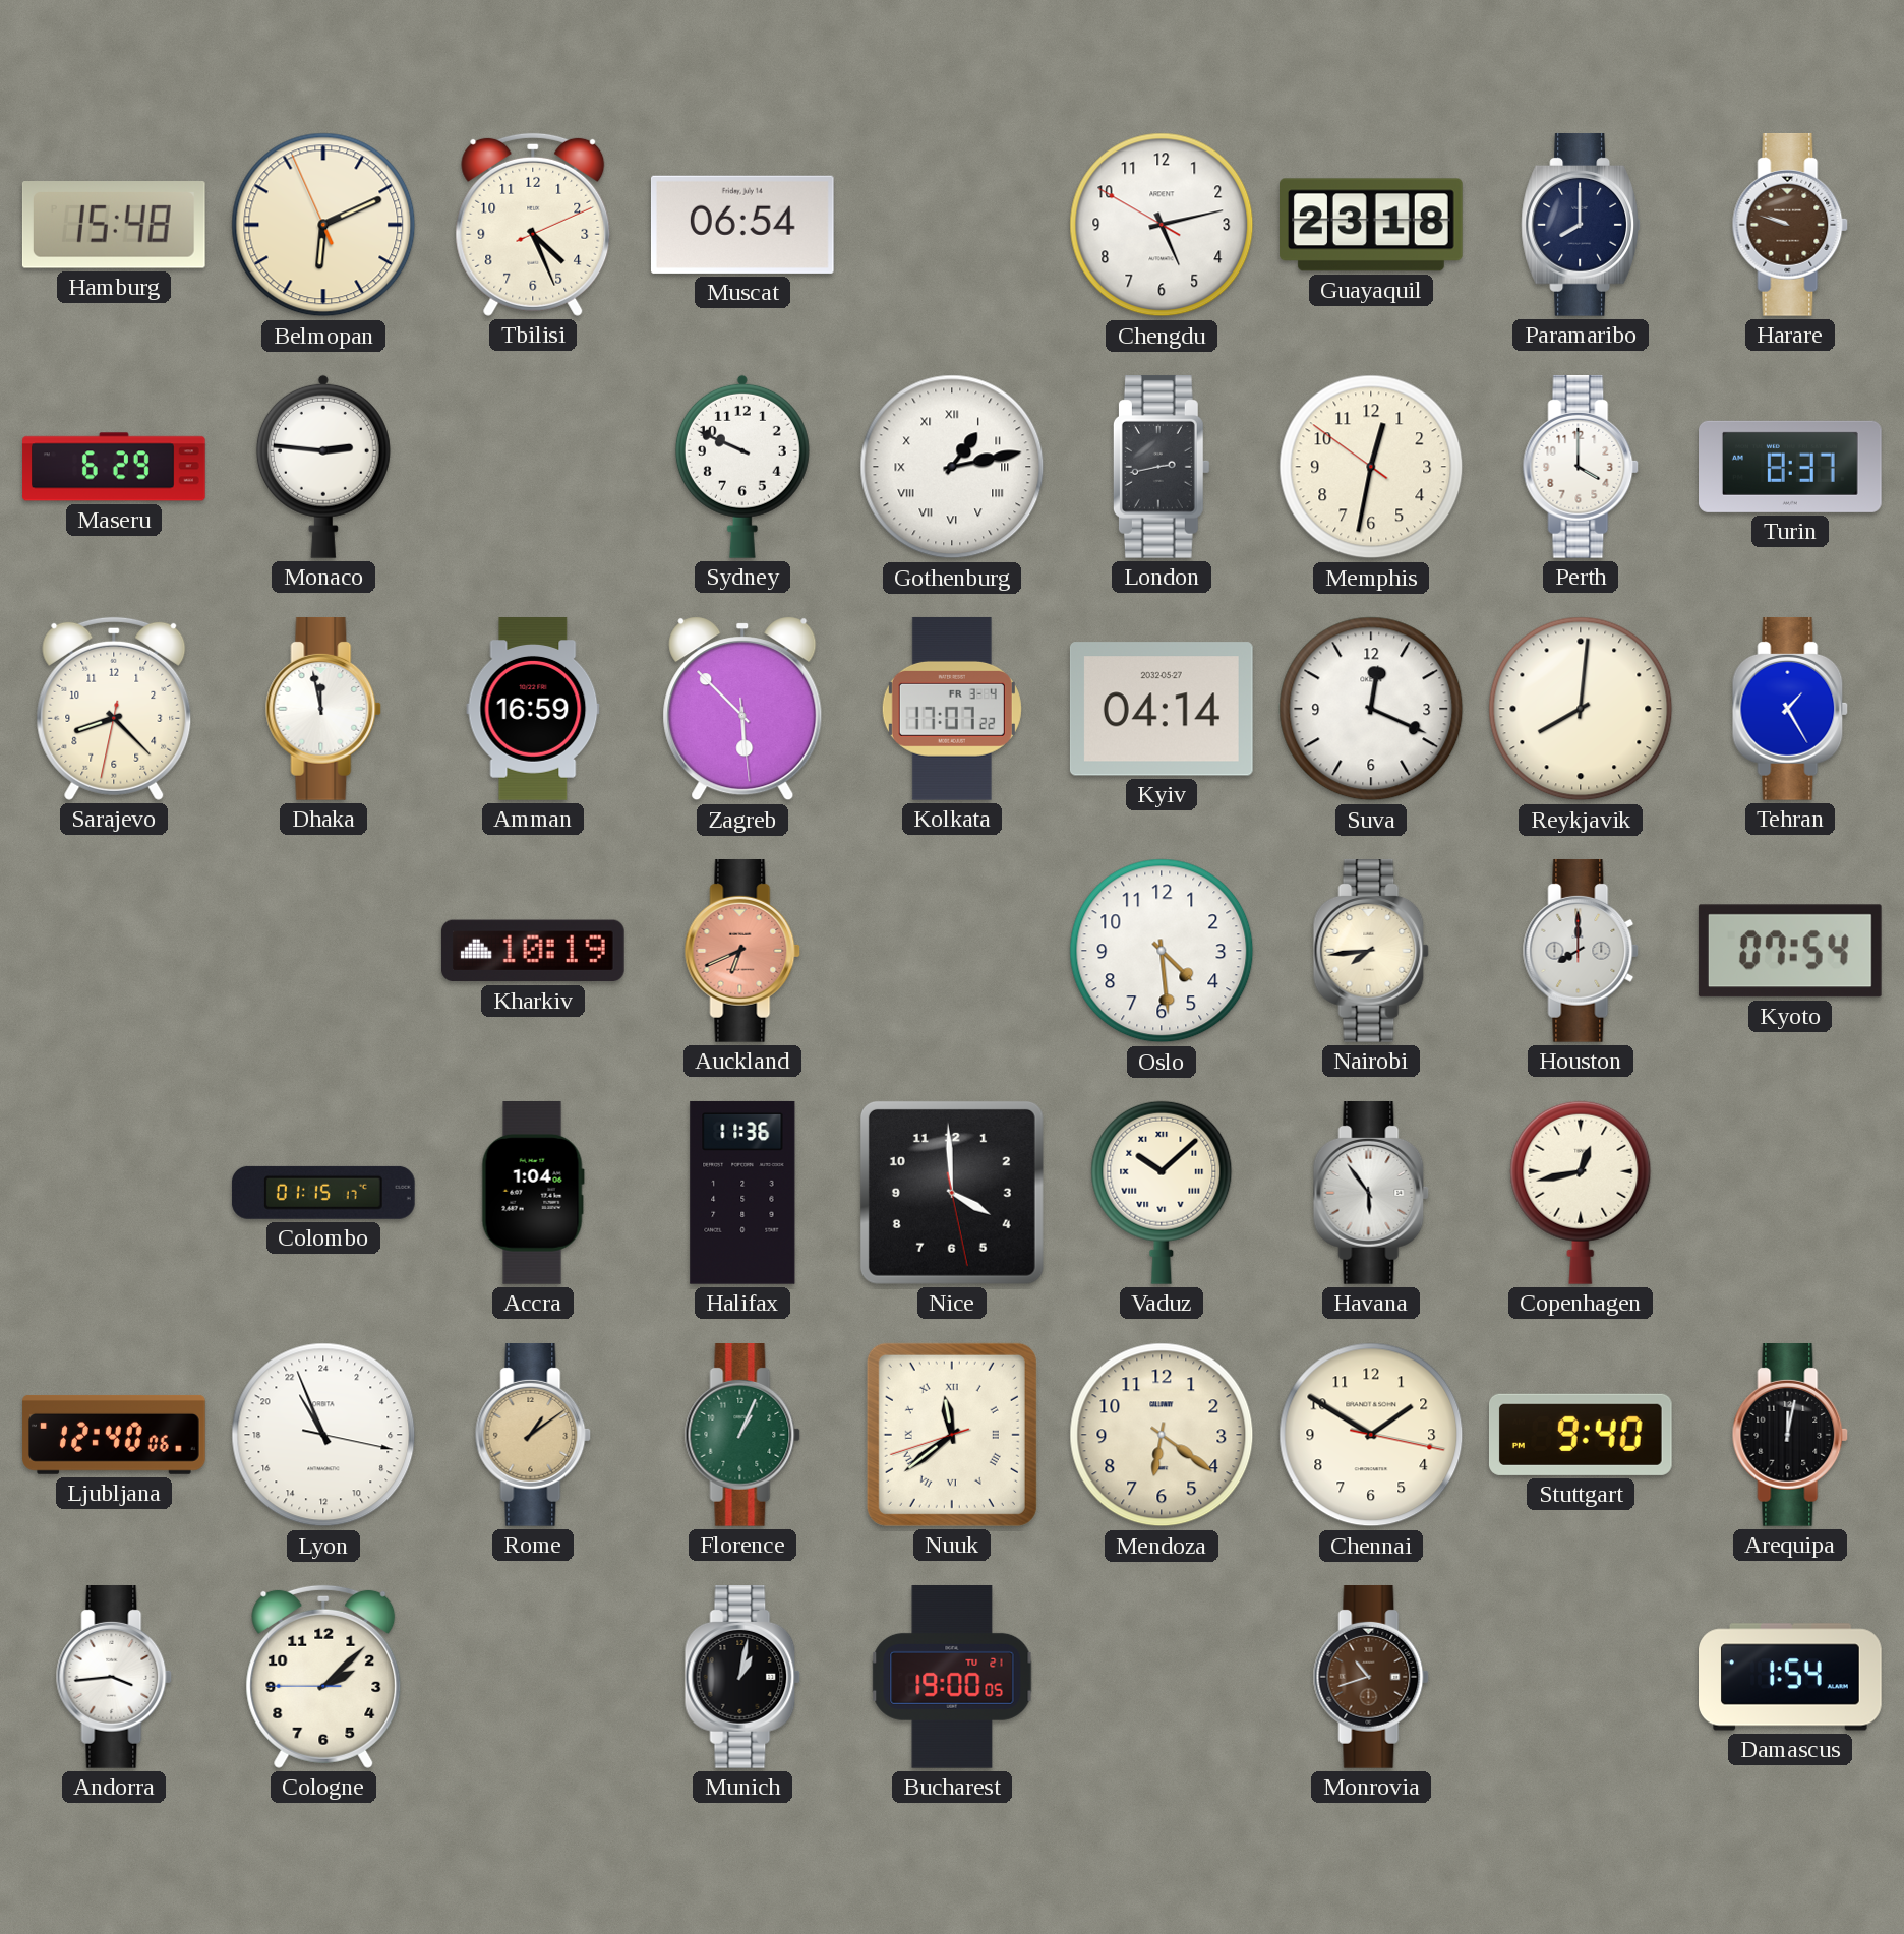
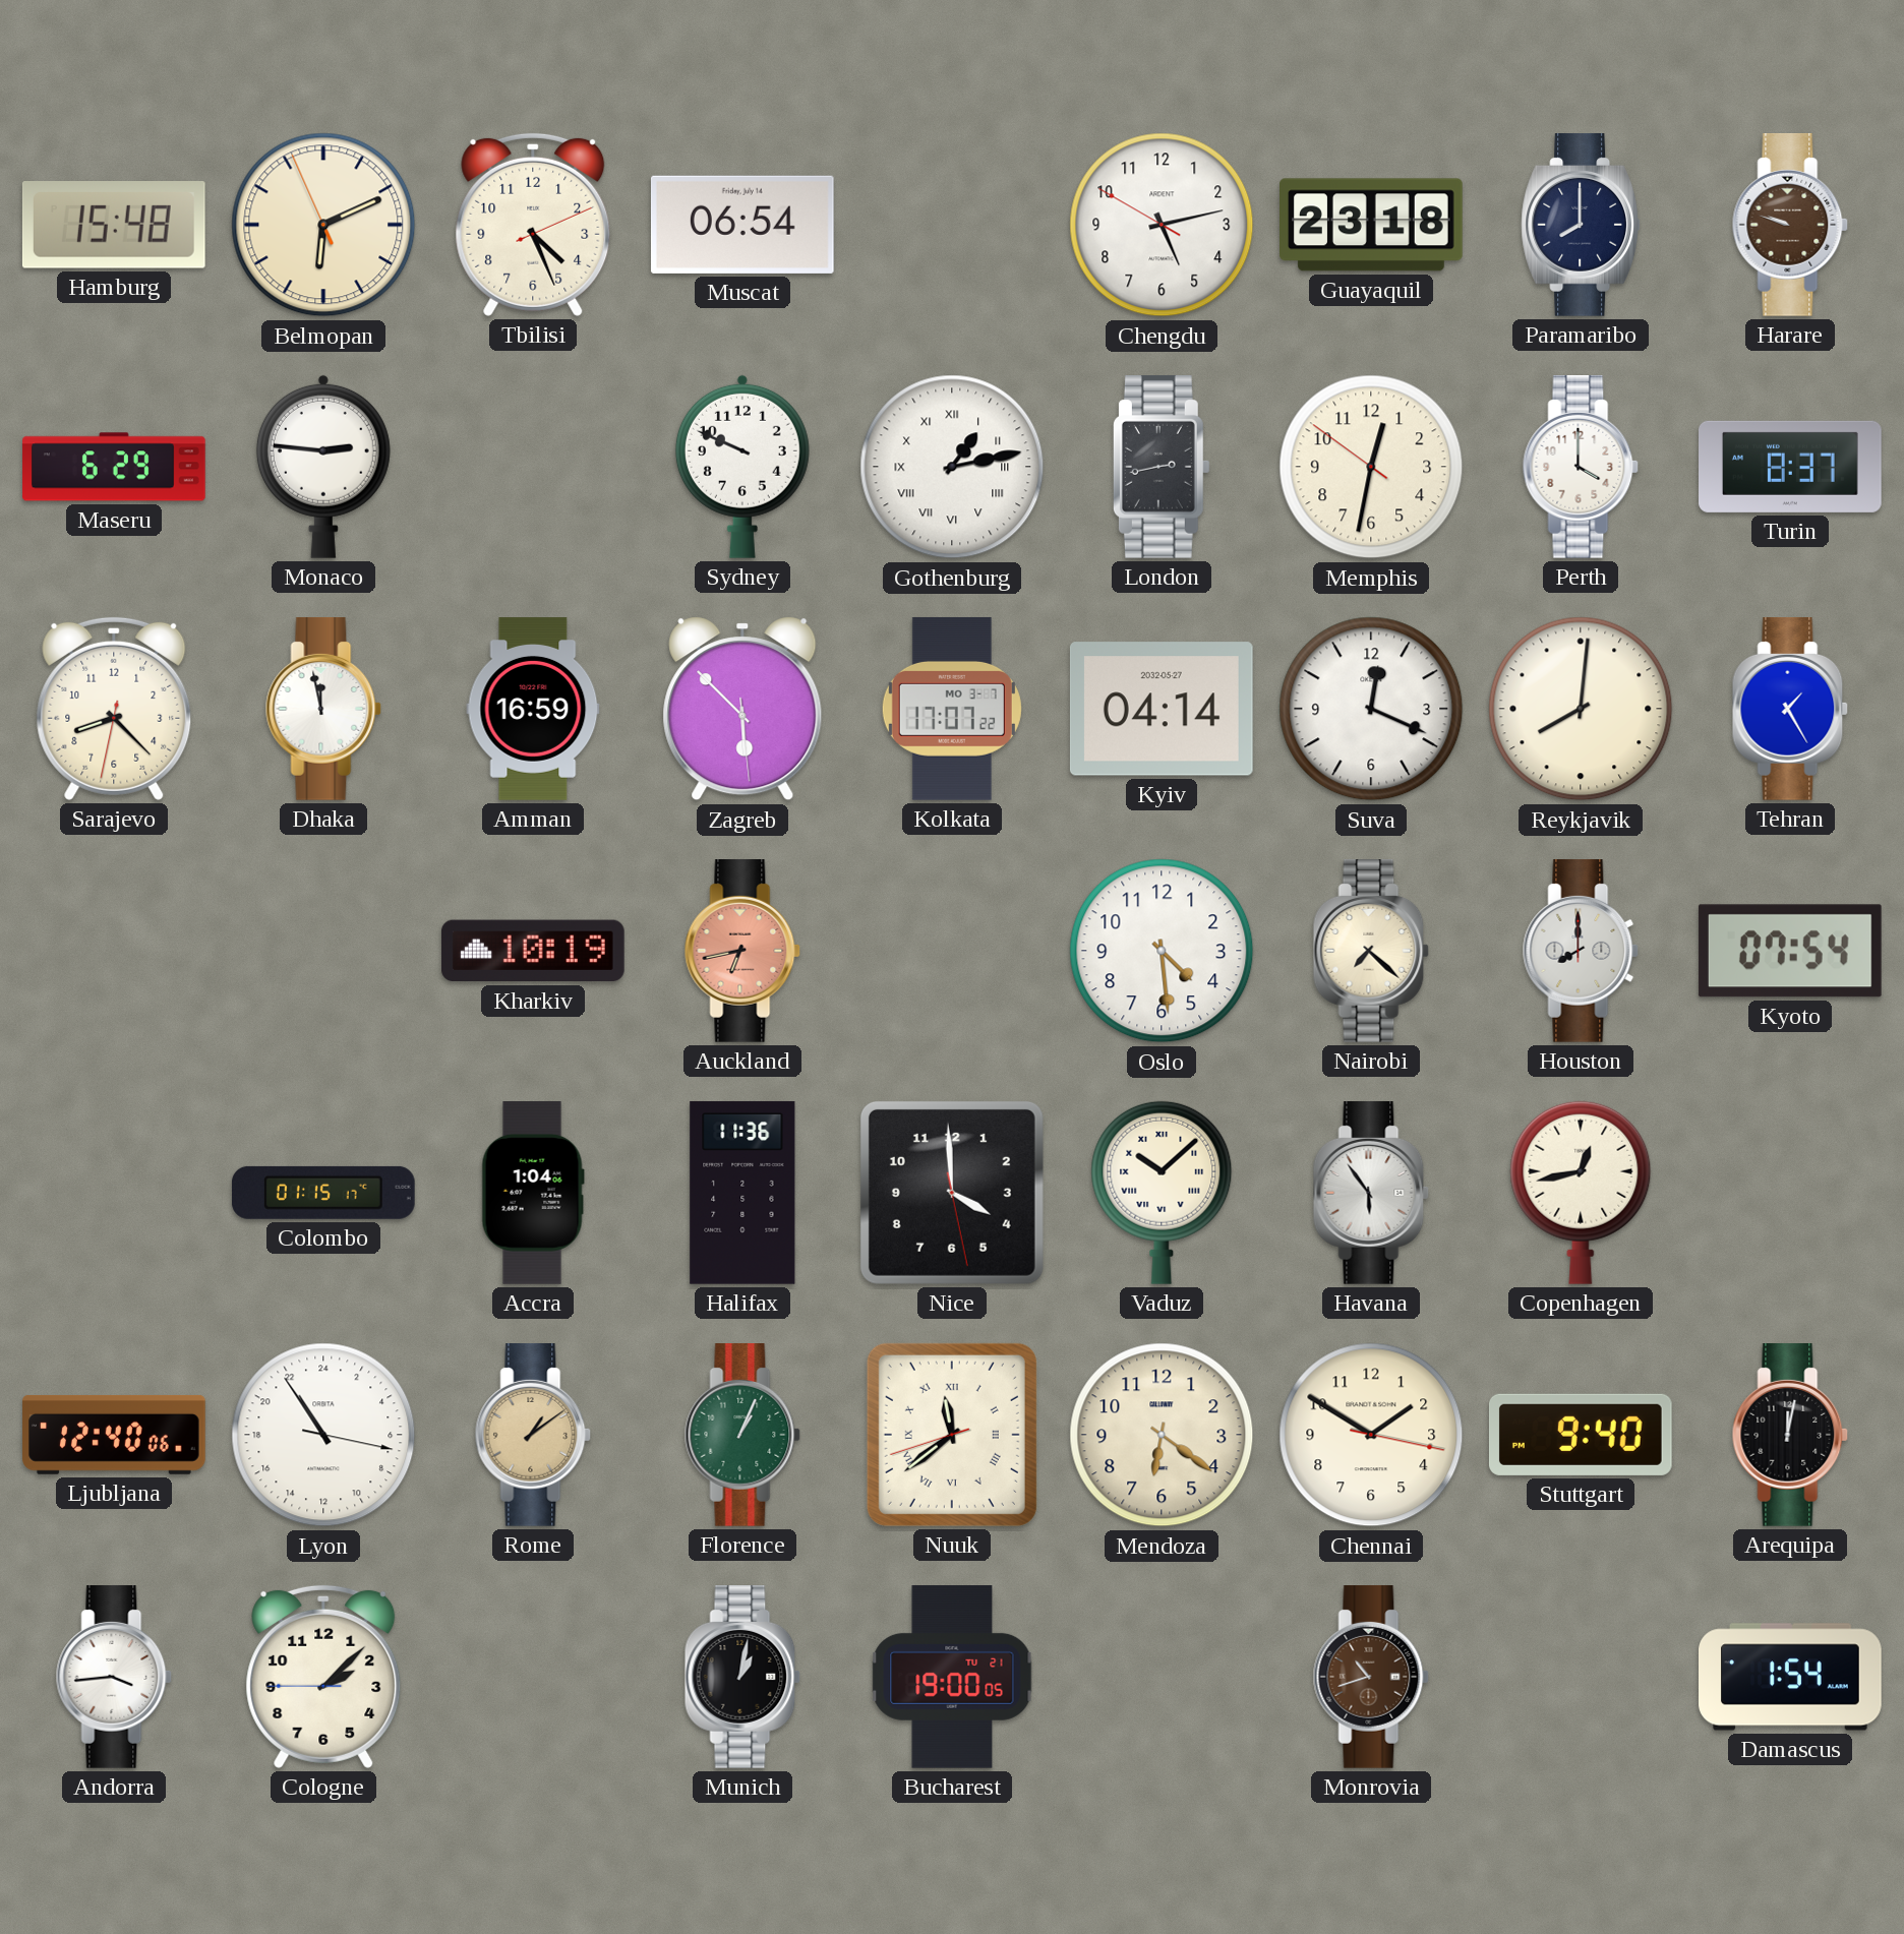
Kolkata date: FR 3-4 -> MO 3-7 (952, 709)
Auckland: 6:41 -> 6:43 (742, 952)
Nairobi: 7:44 -> 7:22 (1371, 952)
Lyon: 21:56 -> 21:54 (323, 1435)
